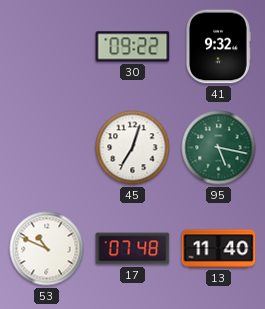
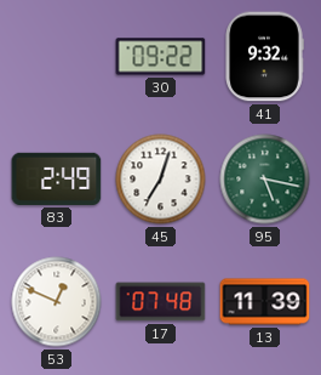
83: none -> 2:49 (57, 178)
53: 10:49 -> 12:49 (57, 302)
13: 11:40 -> 11:39 (265, 302)
